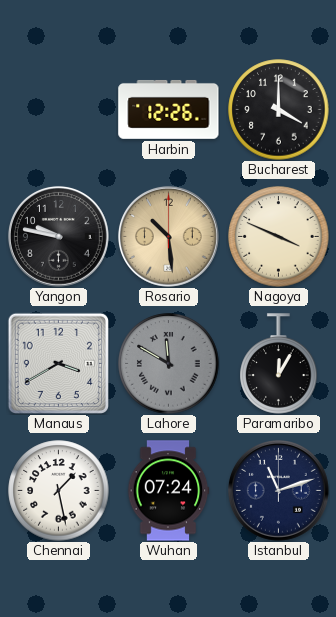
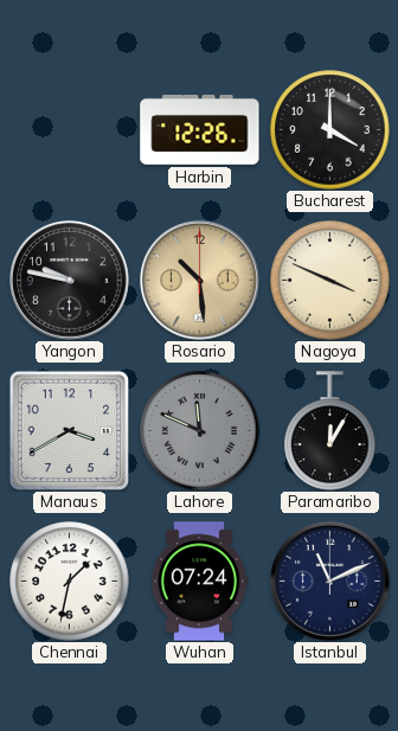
Lahore: 11:50 -> 11:49 (200, 431)
Chennai: 1:28 -> 1:32 (70, 582)
Istanbul: 11:12 -> 11:11 (329, 581)
